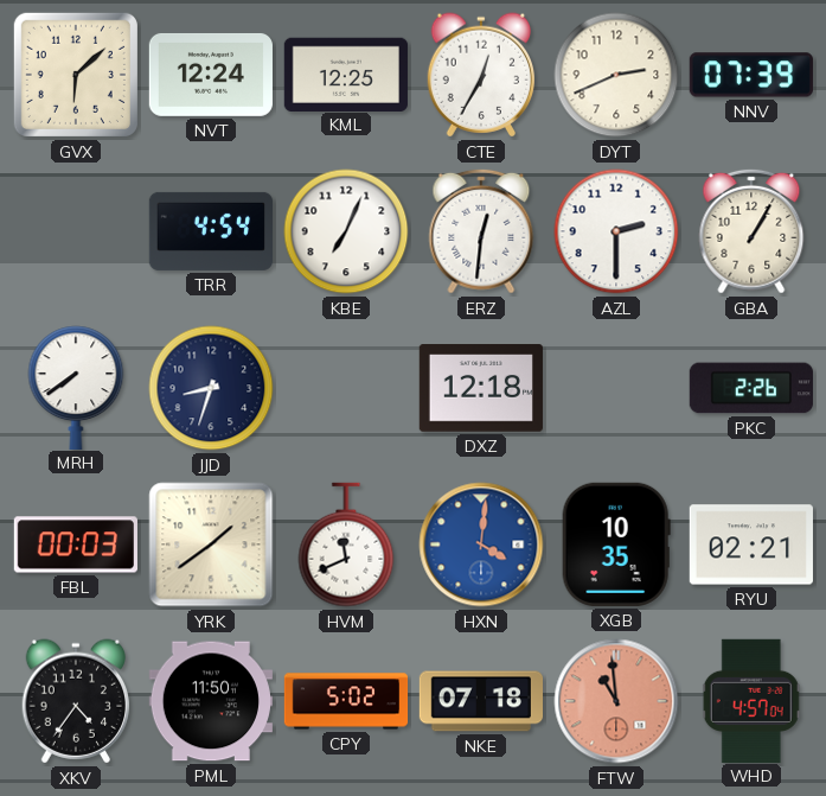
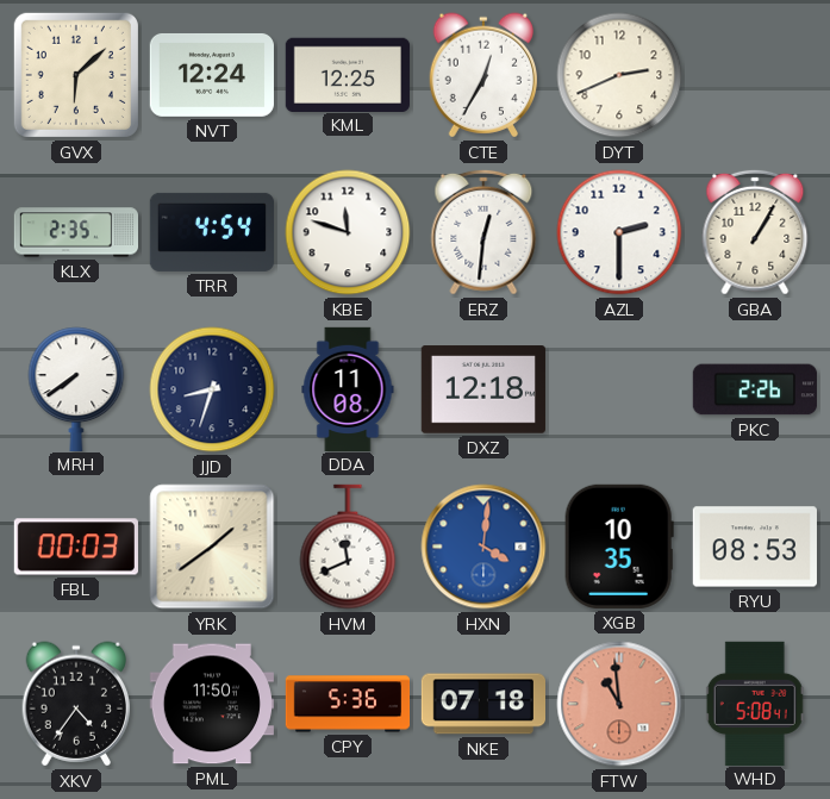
NNV: 07:39 -> none (751, 75)
KLX: none -> 2:35 (75, 232)
KBE: 7:04 -> 11:48 (348, 232)
DDA: none -> 11:08 (348, 388)
RYU: 02:21 -> 08:53 (755, 547)
CPY: 5:02 -> 5:36 (348, 704)
WHD: 4:57 -> 5:08 (755, 703)
